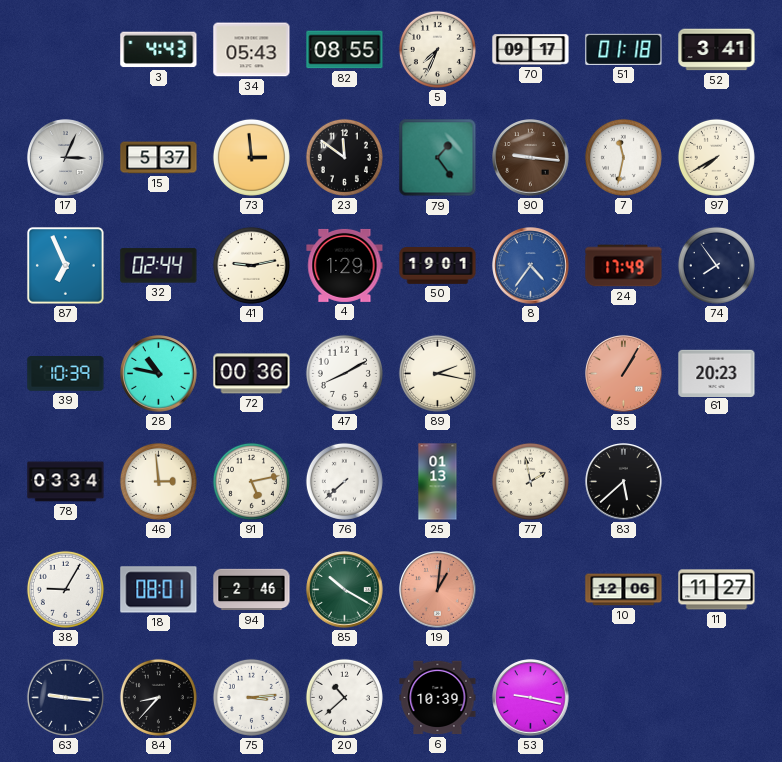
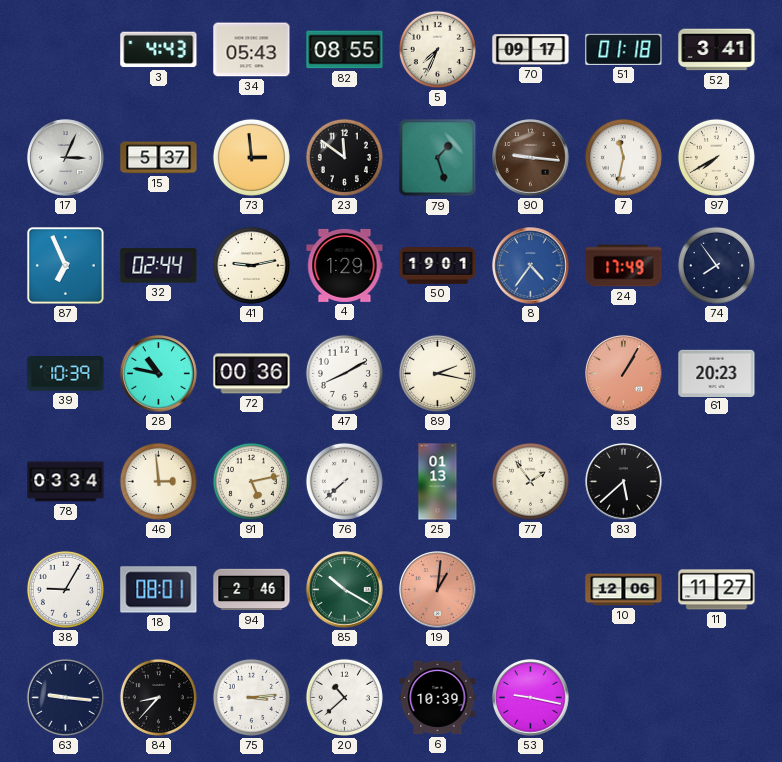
79: 1:24 -> 1:27 (438, 158)
77: 1:58 -> 1:54 (530, 481)
